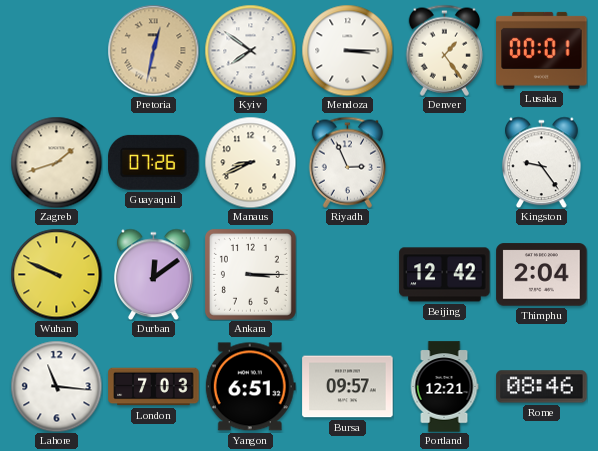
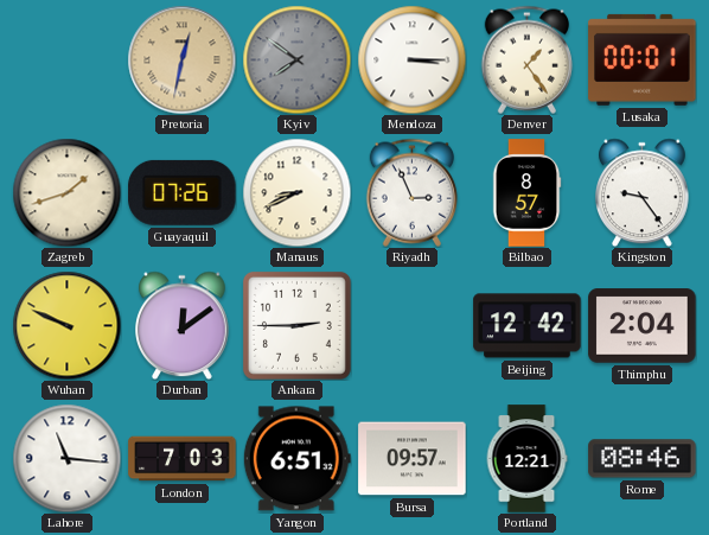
Kyiv dial: white -> grey (296, 59)
Bilbao: none -> 8:57 (526, 193)
Ankara: 3:15 -> 2:45 (296, 325)
